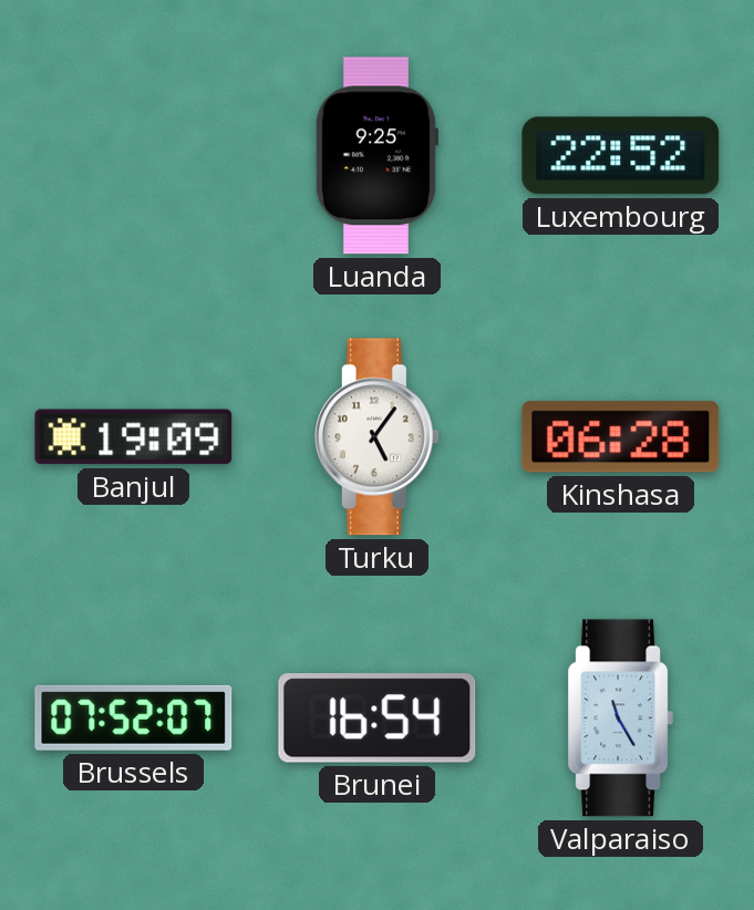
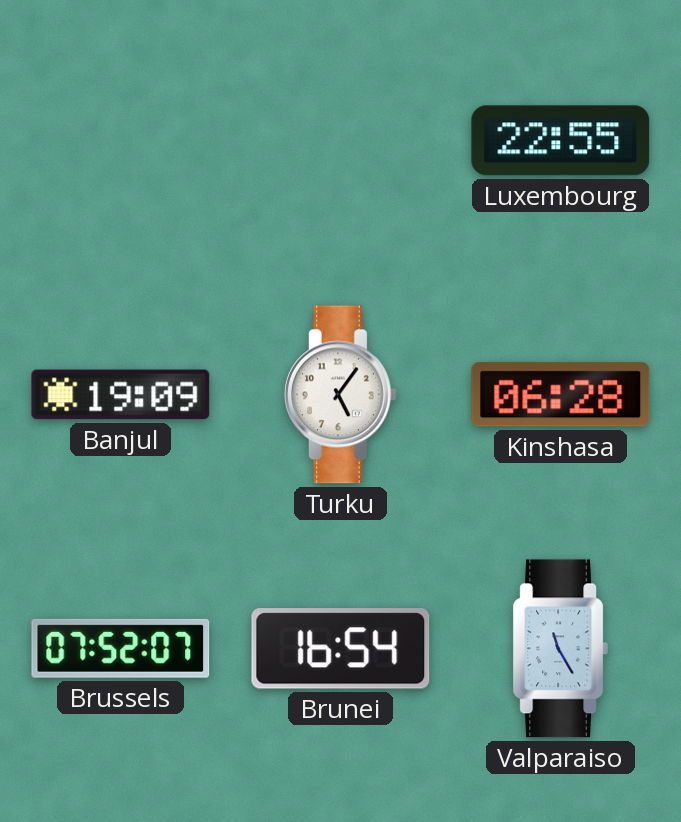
Luanda: 9:25 -> none (376, 156)
Luxembourg: 22:52 -> 22:55 (561, 141)
